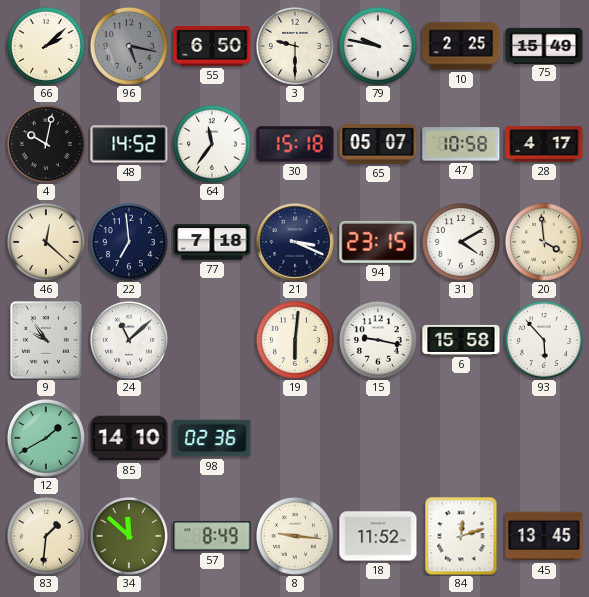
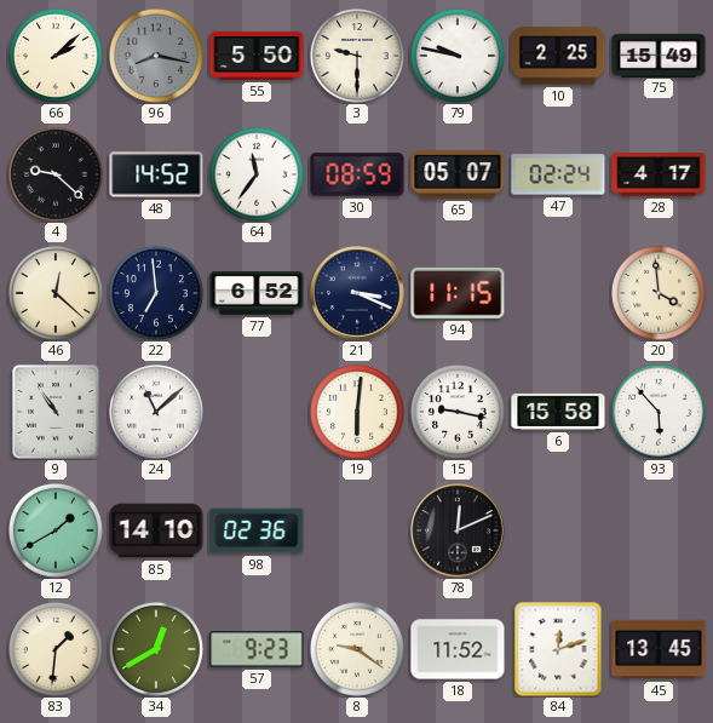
96: 5:17 -> 8:17 (156, 56)
55: 6:50 -> 5:50 (257, 56)
4: 10:02 -> 9:22 (56, 174)
30: 15:18 -> 08:59 (357, 174)
47: 10:58 -> 02:24 (558, 174)
77: 7:18 -> 6:52 (257, 293)
94: 23:15 -> 11:15 (458, 293)
31: 4:10 -> none (461, 242)
9: 9:54 -> 10:54 (57, 413)
78: none -> 12:11 (458, 530)
34: 11:52 -> 12:40 (156, 649)
57: 8:49 -> 9:23 (257, 649)
8: 9:16 -> 9:21 (357, 649)
